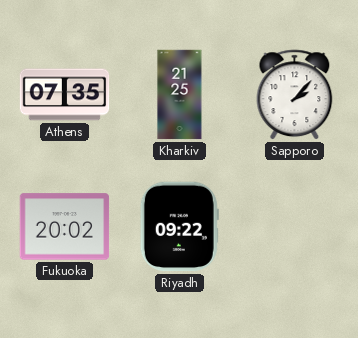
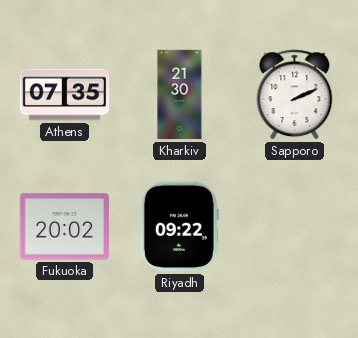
Kharkiv: 21:25 -> 21:30 (180, 95)
Sapporo: 2:07 -> 2:11 (295, 95)
